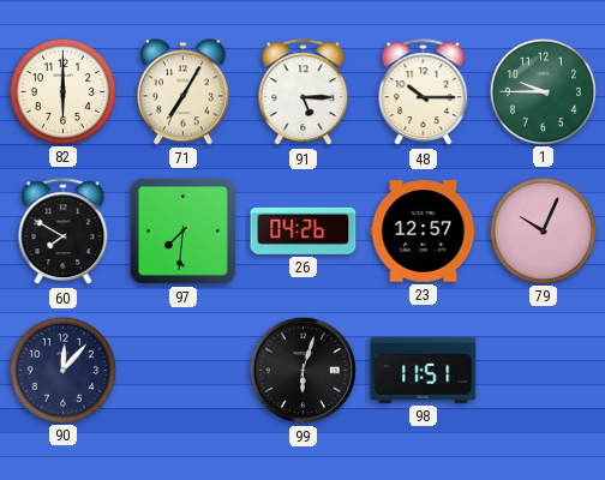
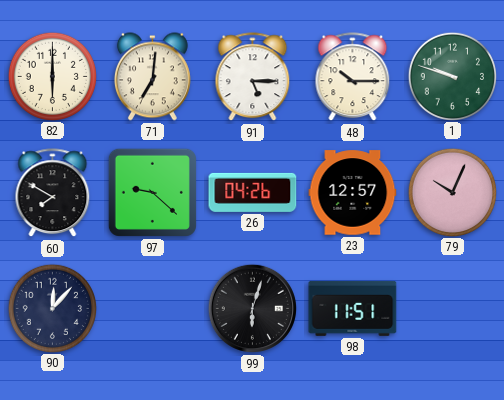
71: 7:05 -> 7:01 (152, 77)
1: 9:45 -> 9:48 (452, 76)
97: 7:31 -> 9:22 (152, 192)
